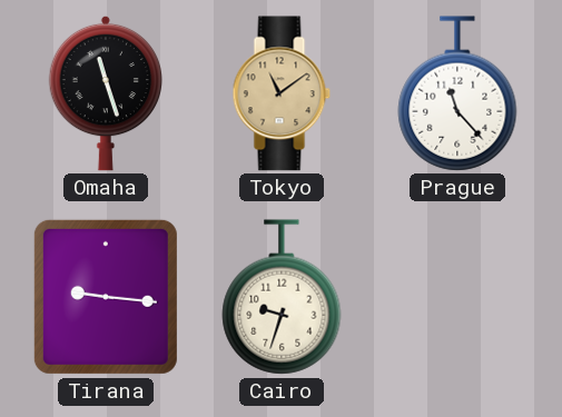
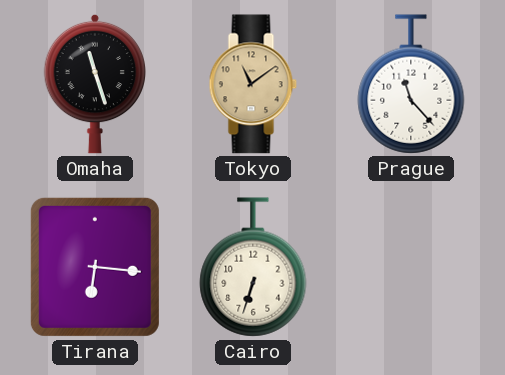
Tirana: 9:16 -> 6:16 (95, 267)
Cairo: 9:33 -> 6:33 (253, 267)
